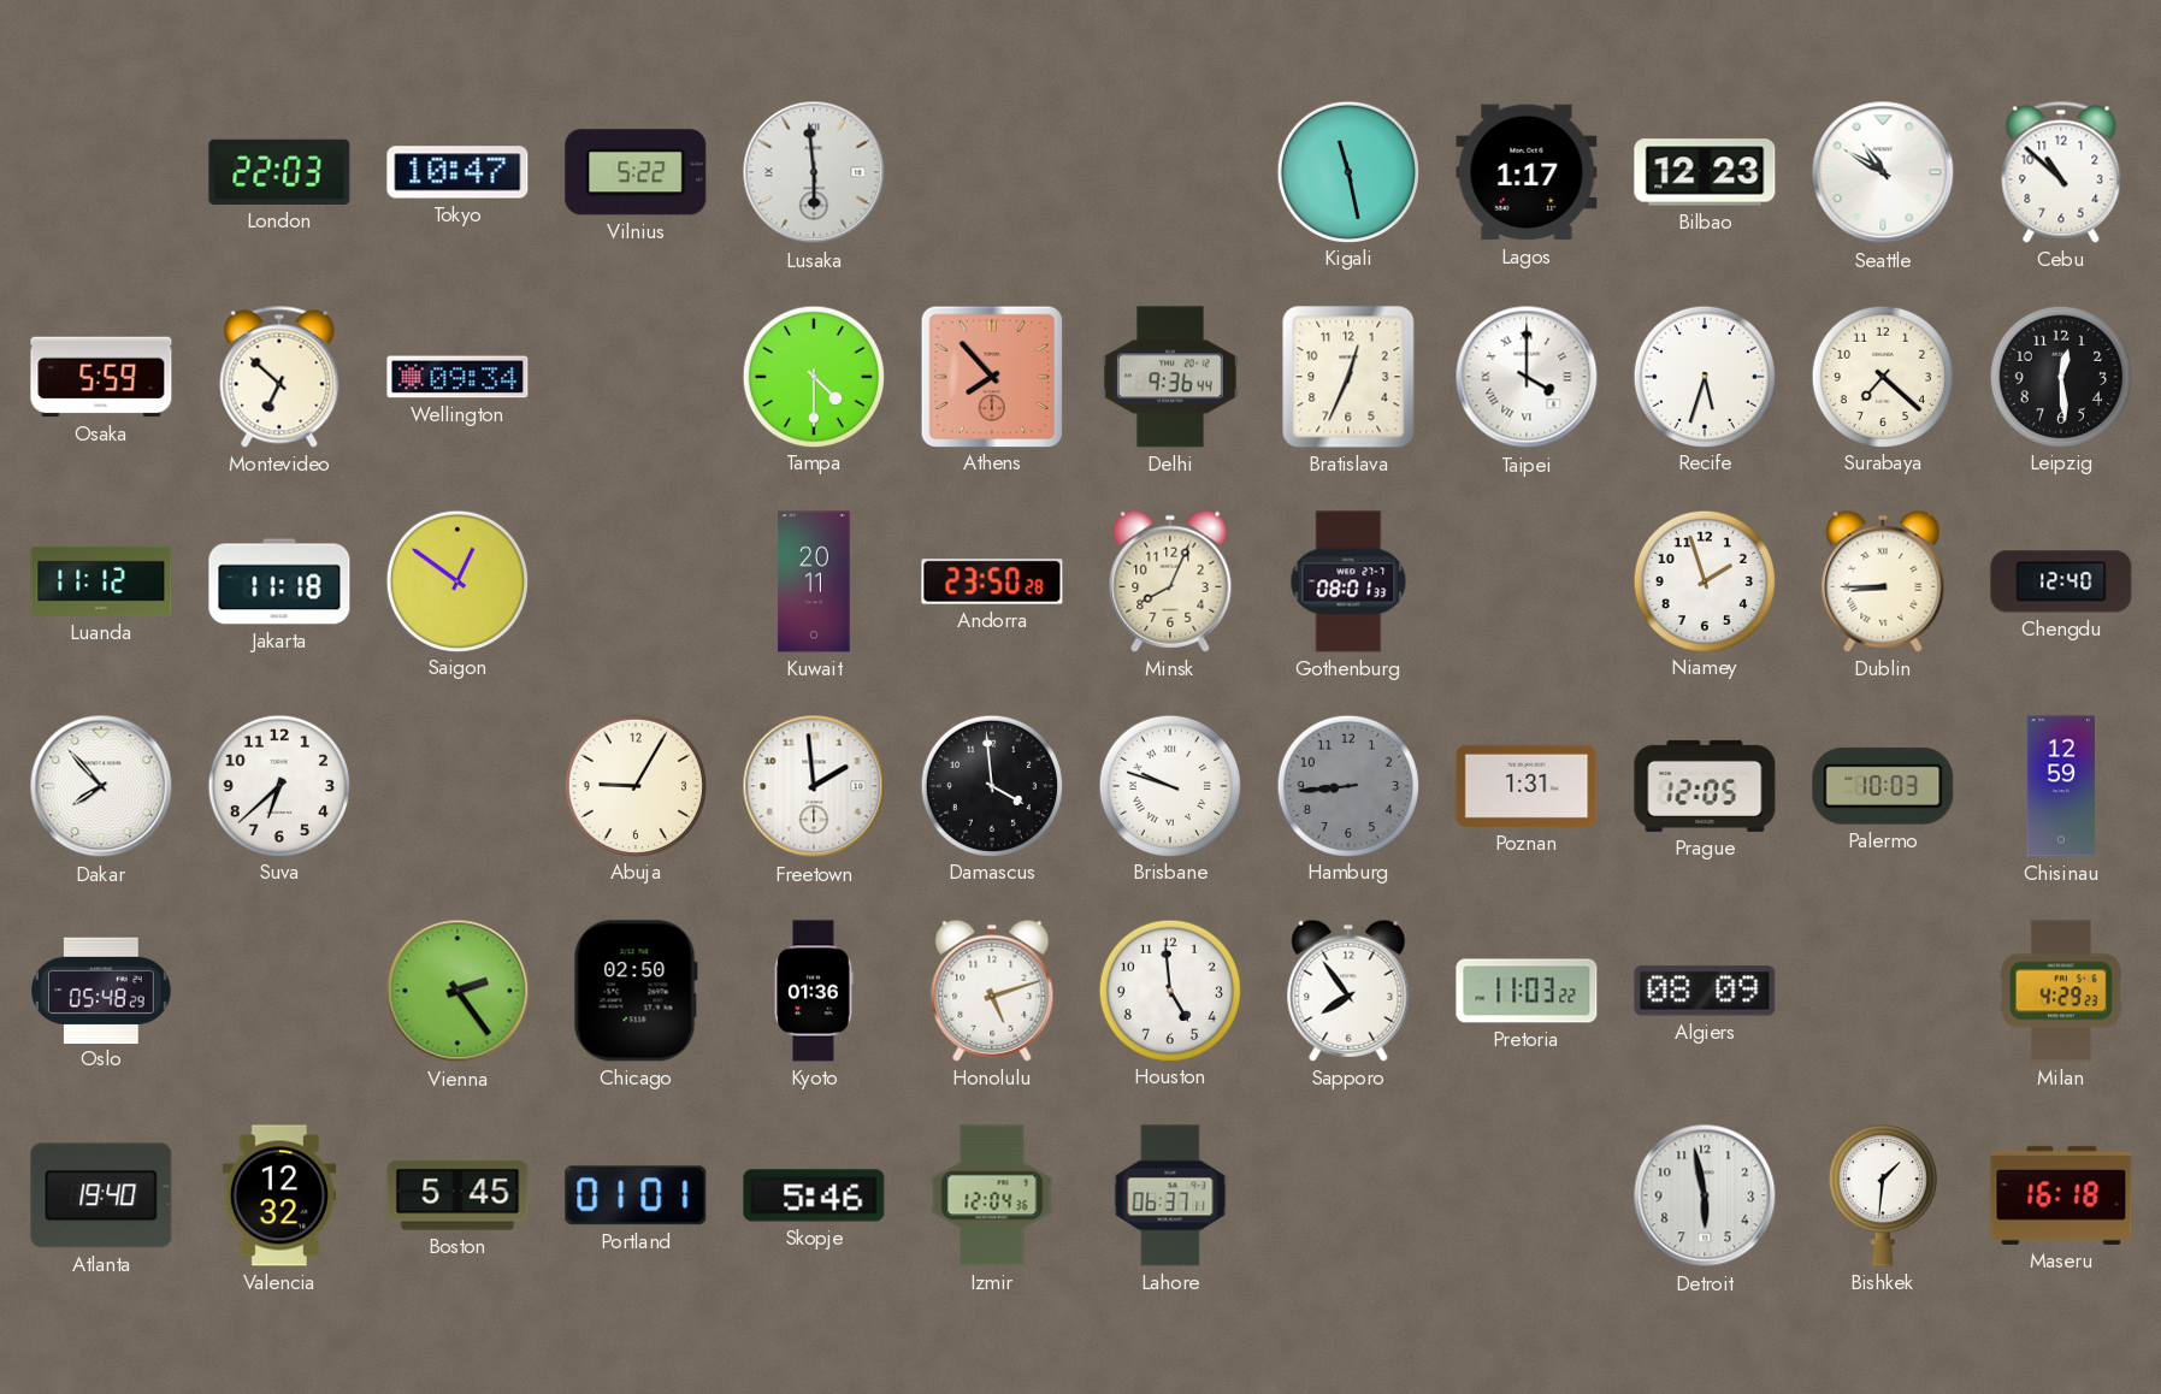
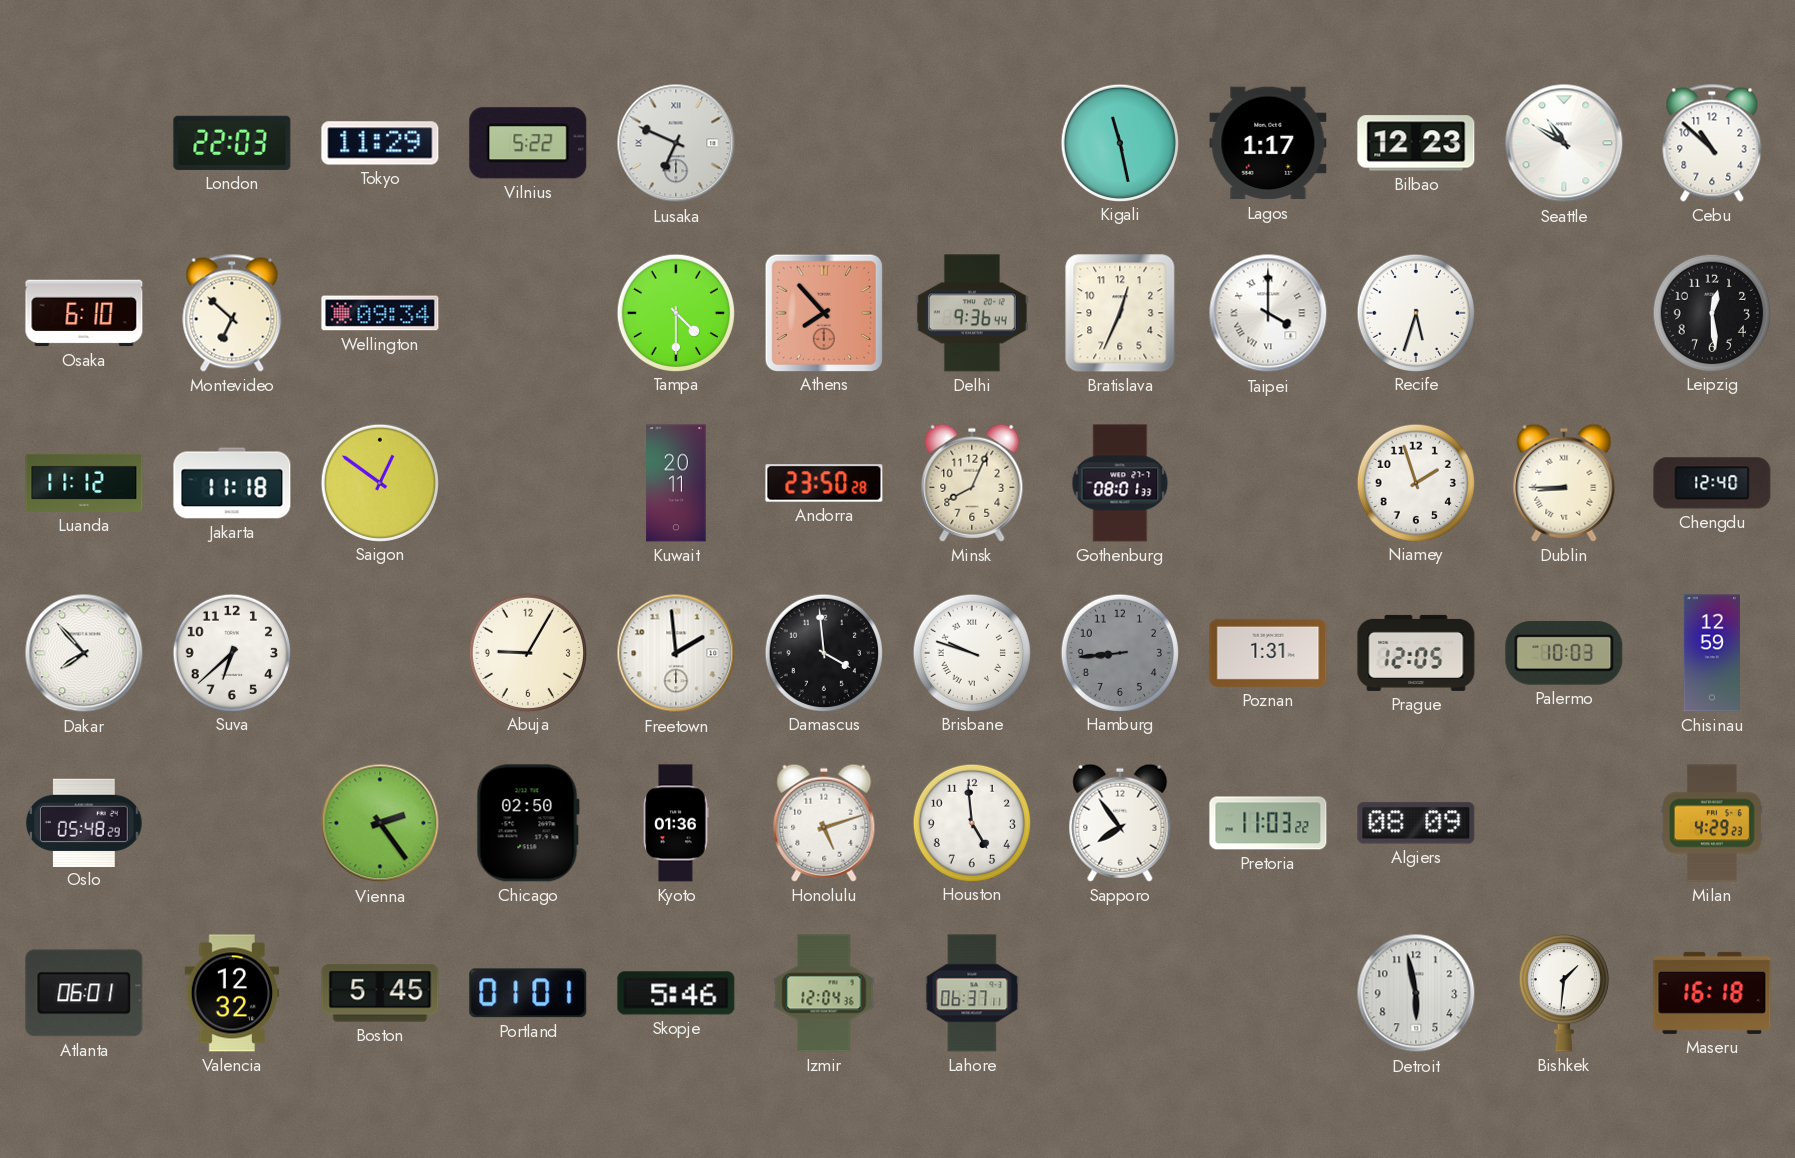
Tokyo: 10:47 -> 11:29 (380, 143)
Lusaka: 5:59 -> 6:49 (676, 143)
Osaka: 5:59 -> 6:10 (84, 313)
Surabaya: 7:22 -> none (1882, 376)
Atlanta: 19:40 -> 06:01 (84, 993)
